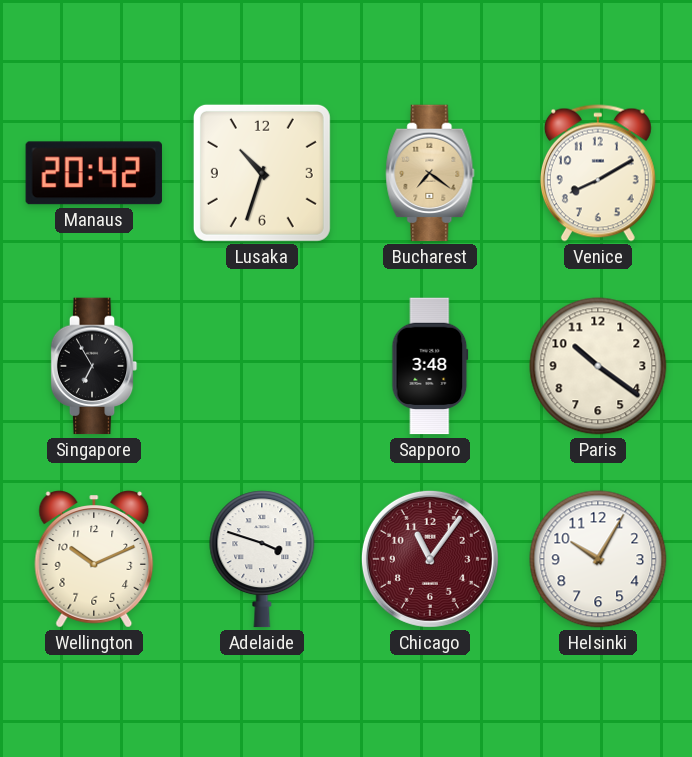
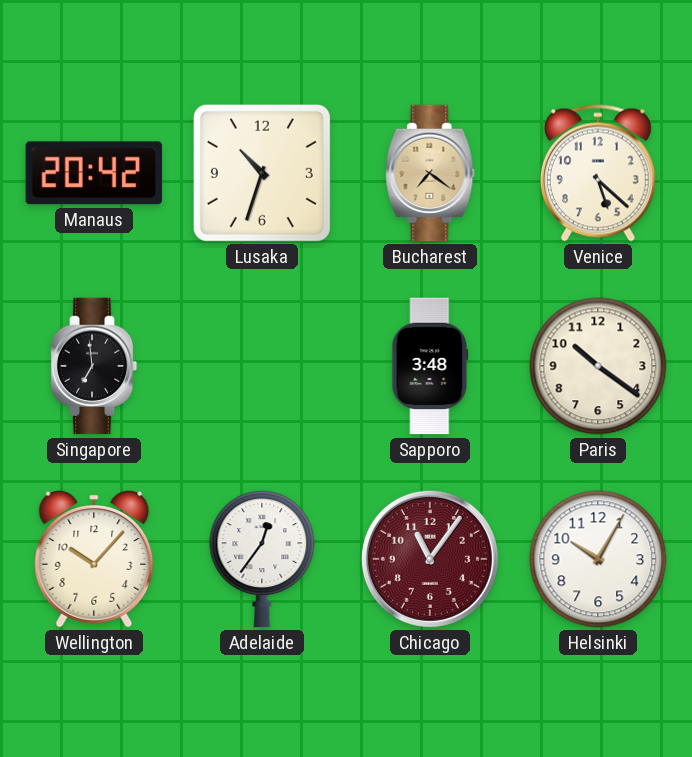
Venice: 8:10 -> 5:22 (598, 173)
Singapore: 6:55 -> 6:59 (94, 366)
Wellington: 10:11 -> 10:07 (94, 559)
Adelaide: 3:48 -> 12:36 (262, 559)
